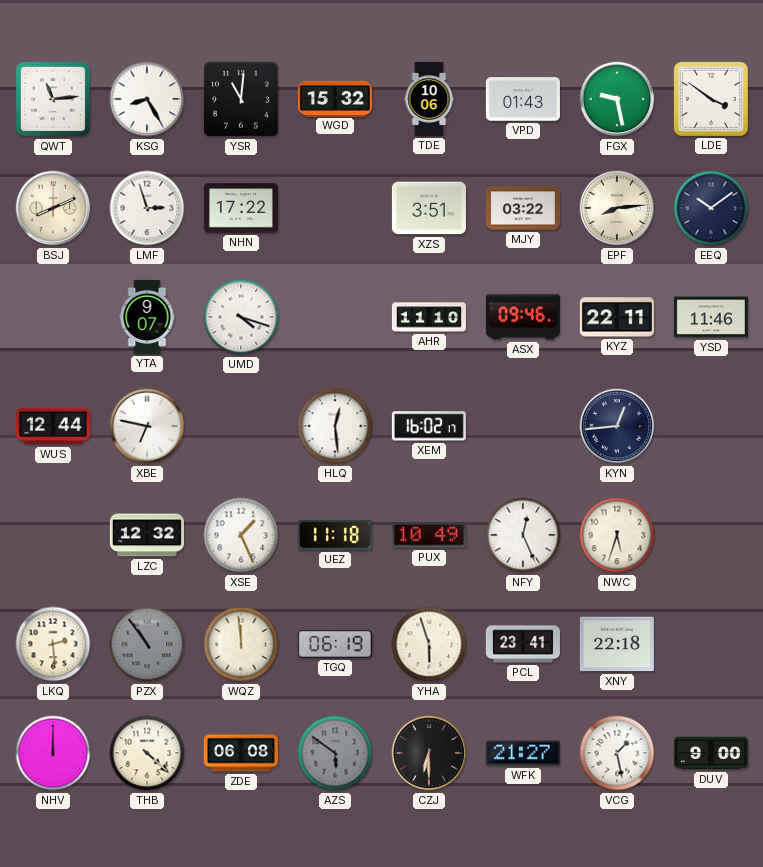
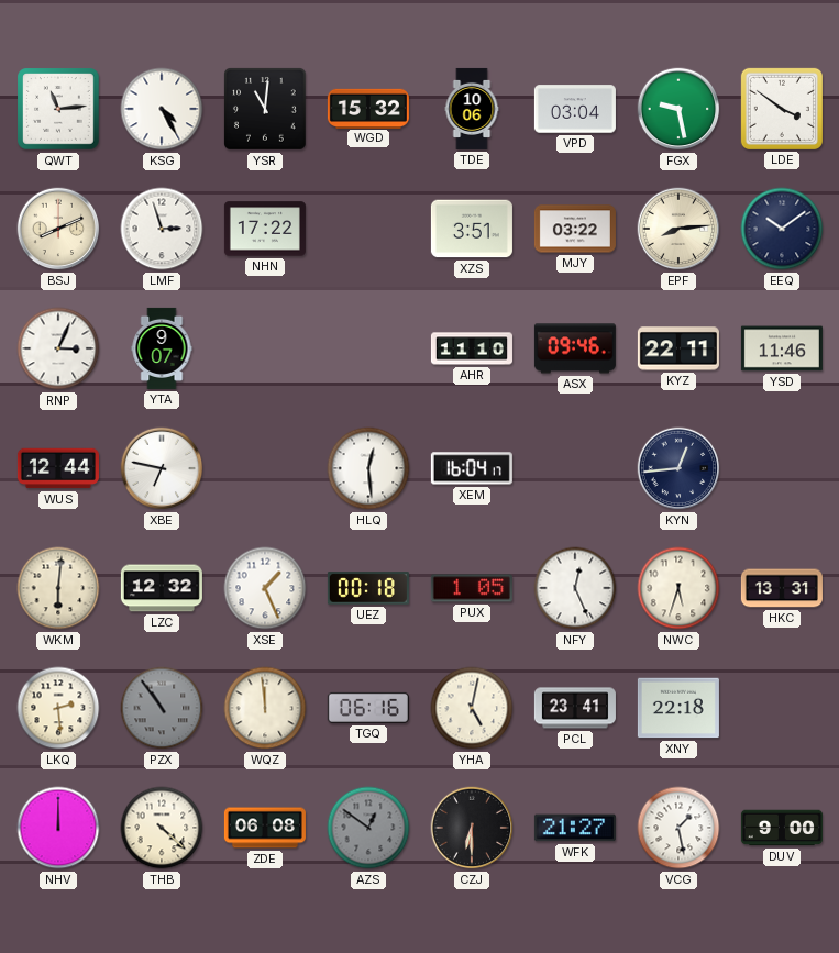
KSG: 8:25 -> 4:25 (162, 109)
VPD: 01:43 -> 03:04 (575, 109)
RNP: none -> 3:04 (58, 348)
UMD: 4:18 -> none (241, 317)
XEM: 16:02 -> 16:04 (472, 468)
WKM: none -> 6:01 (58, 588)
UEZ: 11:18 -> 00:18 (368, 588)
PUX: 10:49 -> 1:05 (472, 588)
HKC: none -> 13:31 (782, 588)
TGQ: 06:19 -> 06:16 (368, 708)
YHA: 5:57 -> 5:02 (472, 708)
AZS: 5:51 -> 12:51 (368, 828)
